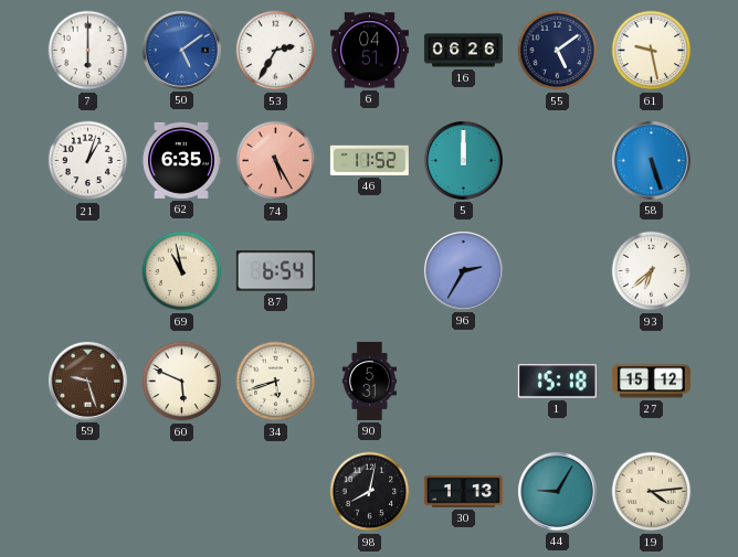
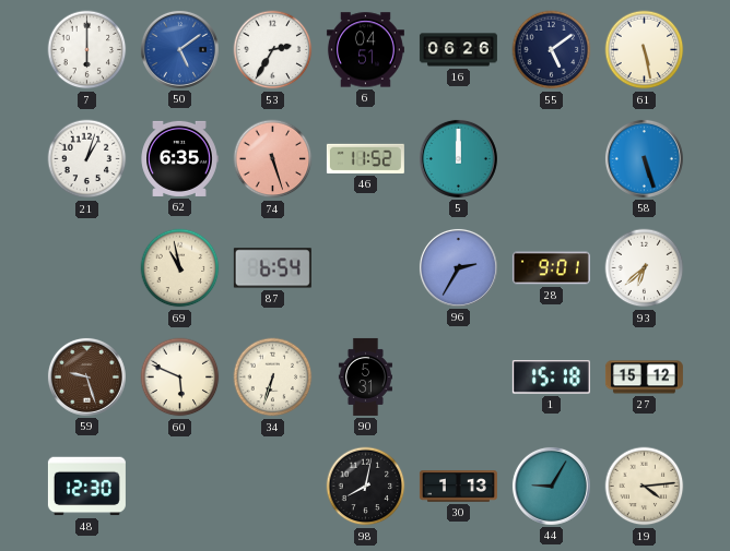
61: 9:28 -> 5:28 (645, 50)
74: 5:25 -> 5:27 (273, 159)
28: none -> 9:01 (551, 268)
34: 5:42 -> 6:33 (273, 378)
48: none -> 12:30 (86, 487)
